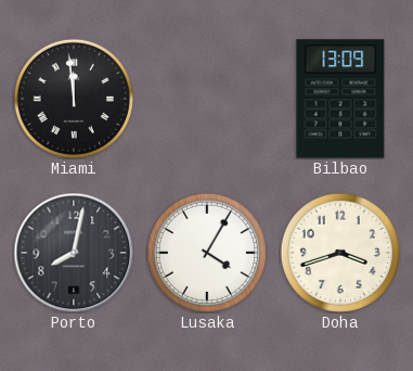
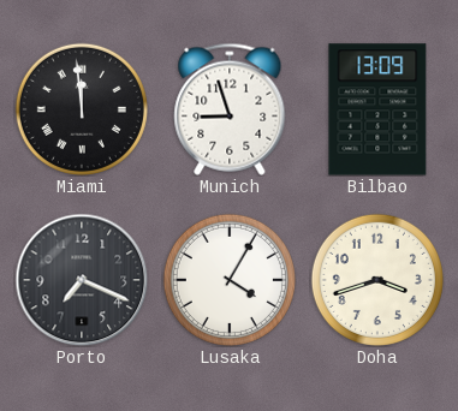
Munich: none -> 8:57 (230, 109)
Porto: 8:02 -> 7:19 (82, 280)
